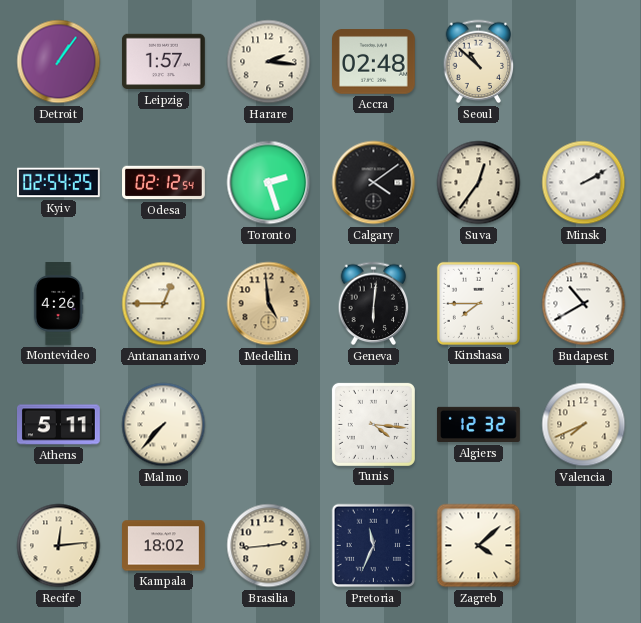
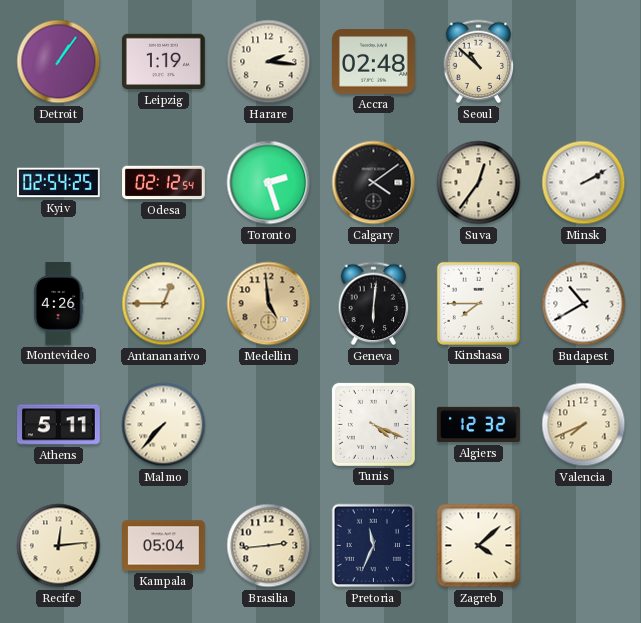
Leipzig: 1:57 -> 1:19 (164, 62)
Tunis: 4:16 -> 4:19 (373, 424)
Kampala: 18:02 -> 05:04 (164, 546)
